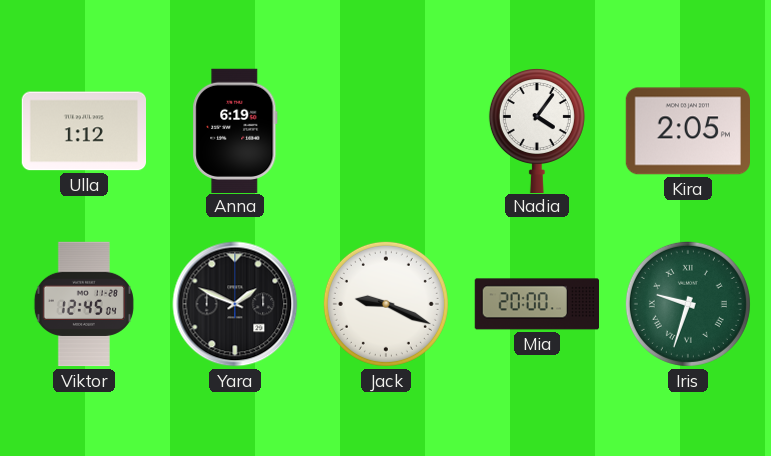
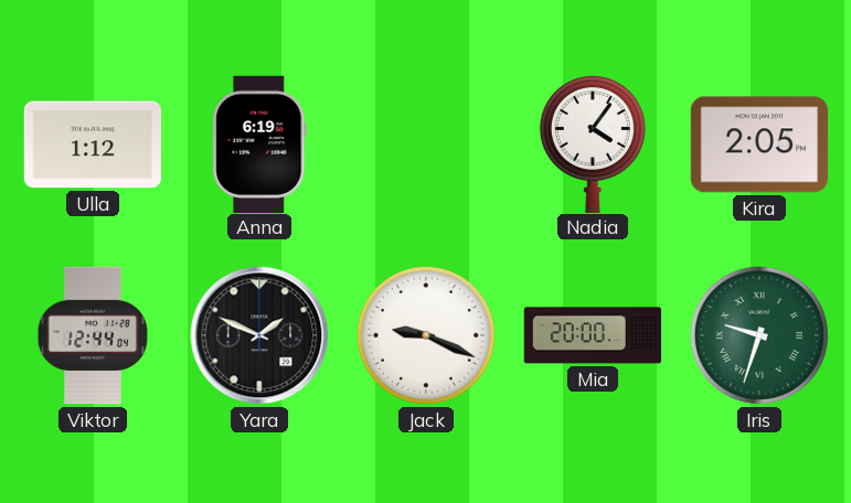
Viktor: 12:45 -> 12:44 (93, 335)
